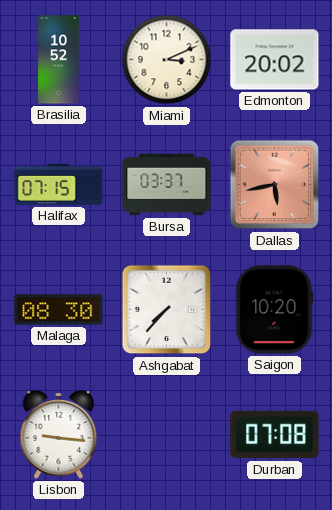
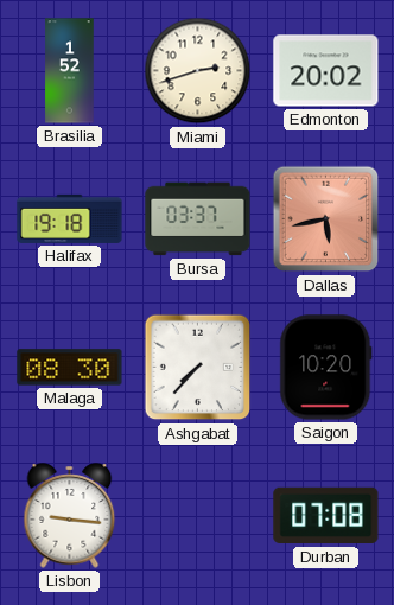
Brasilia: 10:52 -> 1:52 (70, 71)
Miami: 3:11 -> 2:42 (198, 71)
Halifax: 07:15 -> 19:18 (70, 218)
